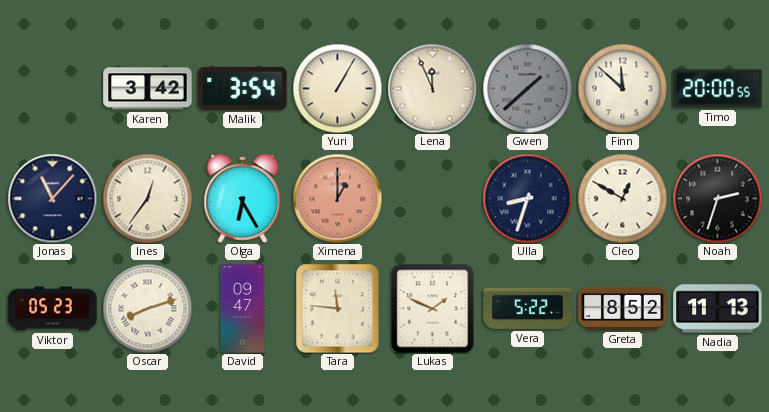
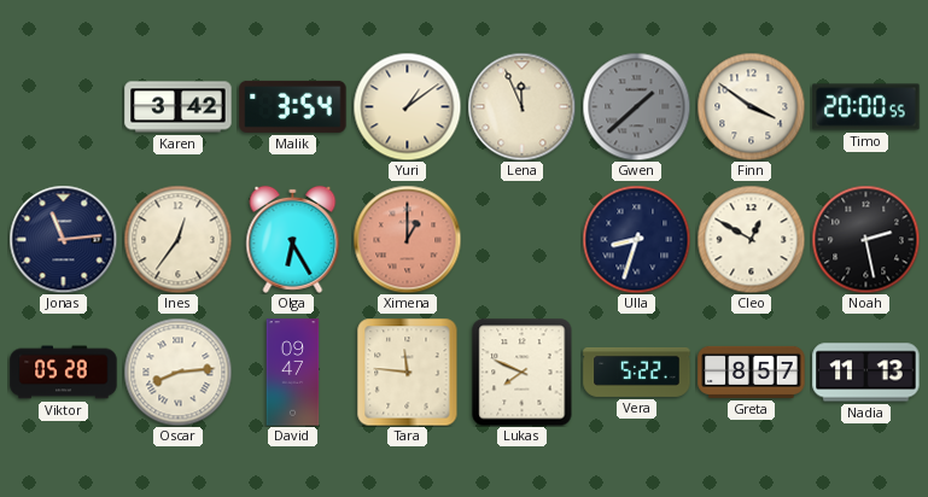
Yuri: 1:05 -> 1:09 (407, 106)
Finn: 11:52 -> 3:51 (751, 106)
Jonas: 11:07 -> 11:14 (63, 239)
Noah: 2:33 -> 2:28 (865, 239)
Viktor: 05:23 -> 05:28 (64, 373)
Oscar: 8:12 -> 8:14 (177, 372)
Lukas: 1:49 -> 7:49 (523, 372)
Greta: 8:52 -> 8:57 (752, 372)
